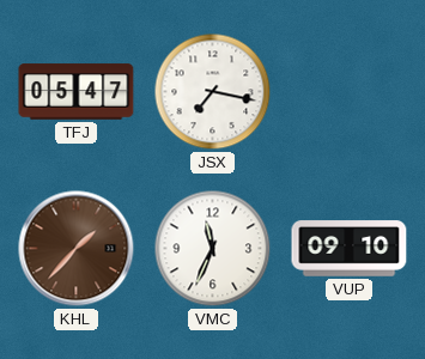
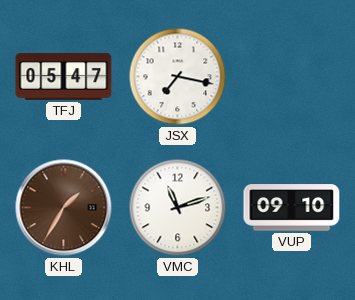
KHL: 1:37 -> 1:35 (64, 208)
VMC: 11:34 -> 11:12 (178, 208)
